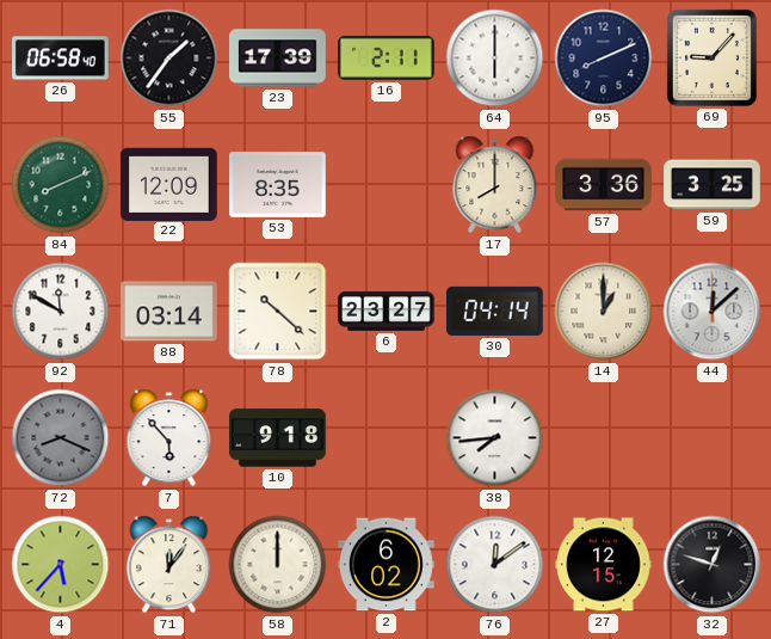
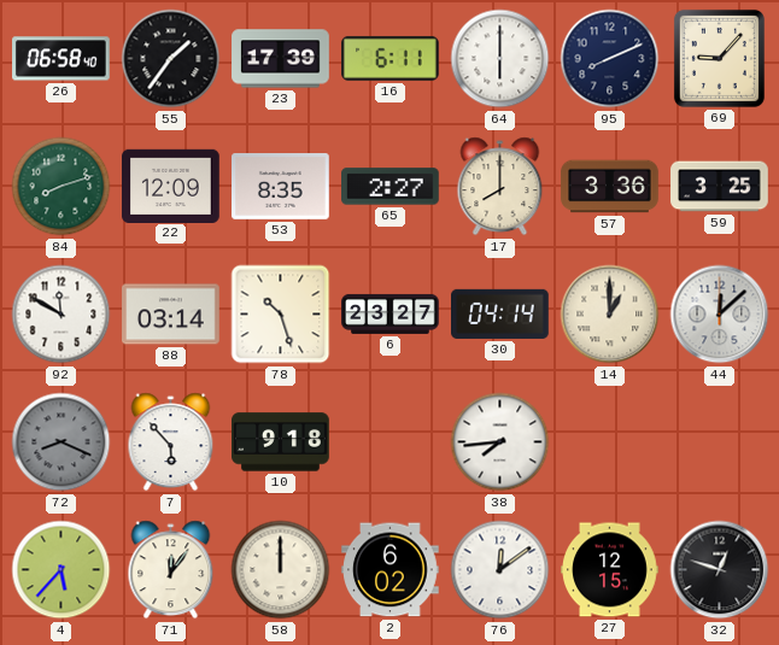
16: 2:11 -> 6:11 (391, 58)
84: 8:11 -> 8:12 (61, 187)
65: none -> 2:27 (391, 187)
78: 10:22 -> 10:27 (281, 315)
